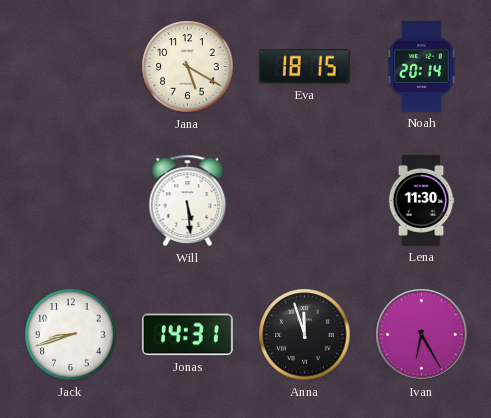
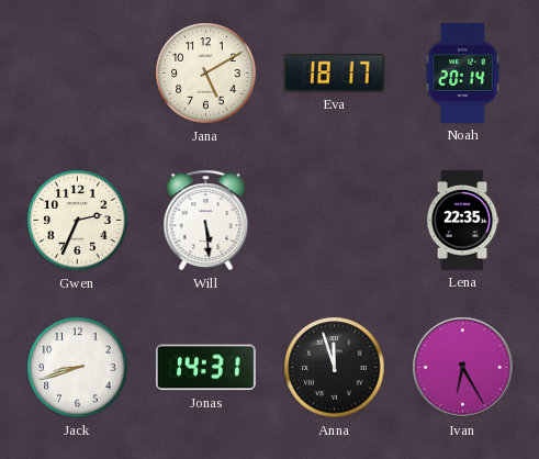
Jana: 5:20 -> 5:10 (206, 74)
Eva: 18:15 -> 18:17 (334, 74)
Gwen: none -> 2:34 (78, 221)
Lena: 11:30 -> 22:35 (462, 220)
